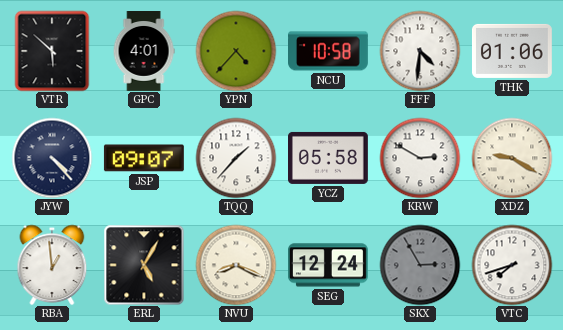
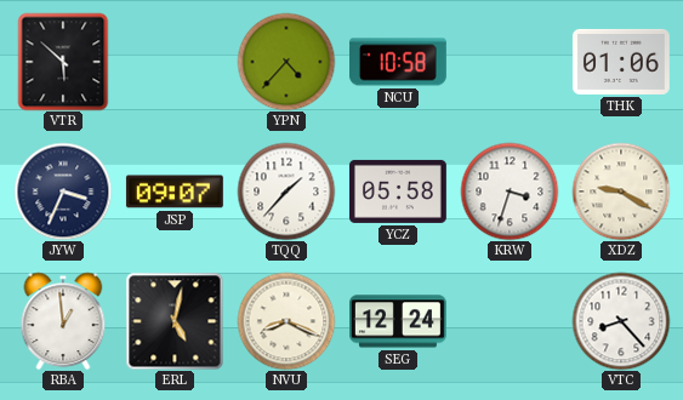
GPC: 4:01 -> none (144, 52)
FFF: 4:31 -> none (420, 51)
JYW: 4:23 -> 3:34 (63, 192)
KRW: 2:50 -> 3:33 (510, 192)
ERL: 5:05 -> 5:02 (175, 321)
SKX: 2:55 -> none (420, 265)
VTC: 7:42 -> 8:23 (621, 321)
